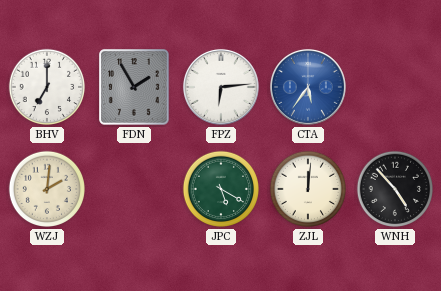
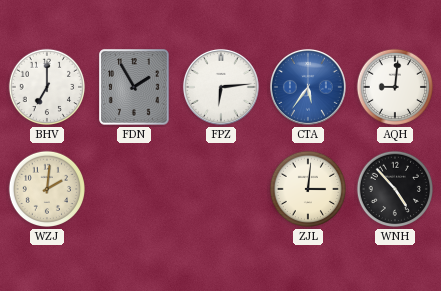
AQH: none -> 9:01 (395, 87)
JPC: 5:20 -> none (221, 189)
ZJL: 12:01 -> 3:01 (308, 189)
